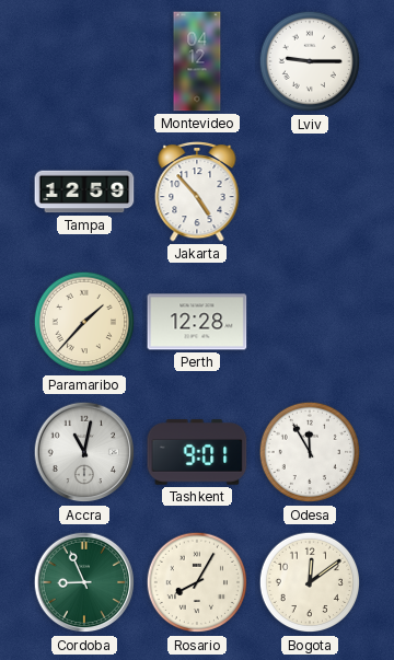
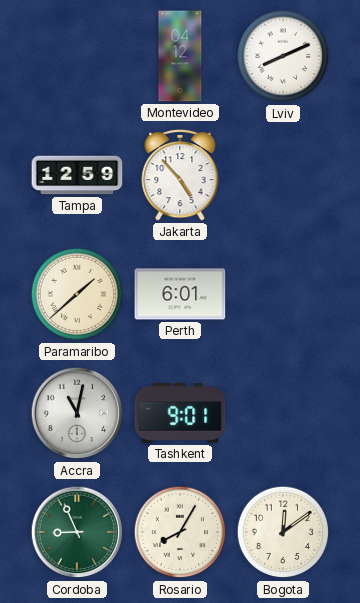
Lviv: 9:15 -> 8:11 (283, 56)
Paramaribo: 1:37 -> 1:38 (77, 294)
Perth: 12:28 -> 6:01 (180, 294)
Odesa: 11:55 -> none (310, 452)
